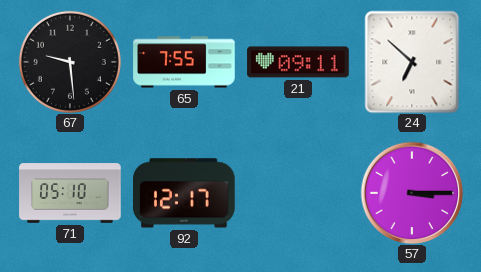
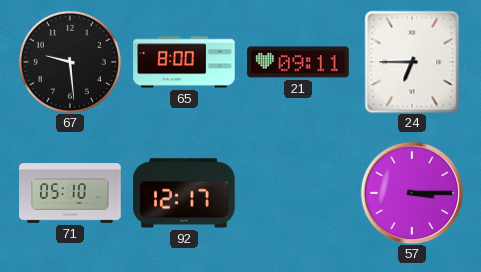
65: 7:55 -> 8:00 (184, 62)
24: 6:52 -> 6:45 (412, 62)
